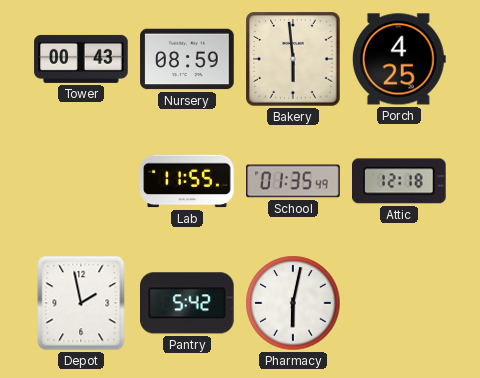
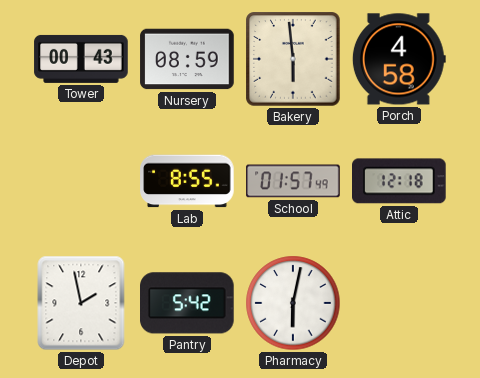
Porch: 4:25 -> 4:58 (399, 59)
Lab: 11:55 -> 8:55 (187, 181)
School: 01:35 -> 01:57 (293, 181)
